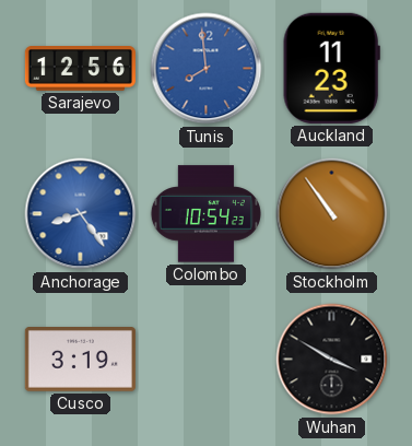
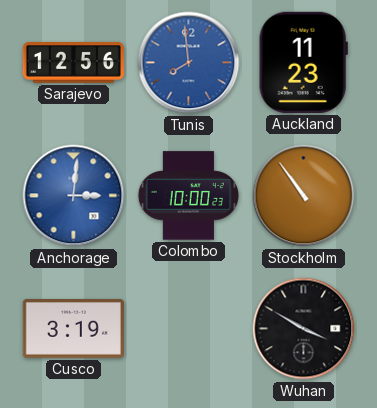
Anchorage: 8:24 -> 3:01 (74, 196)
Colombo: 10:54 -> 10:00 (188, 196)
